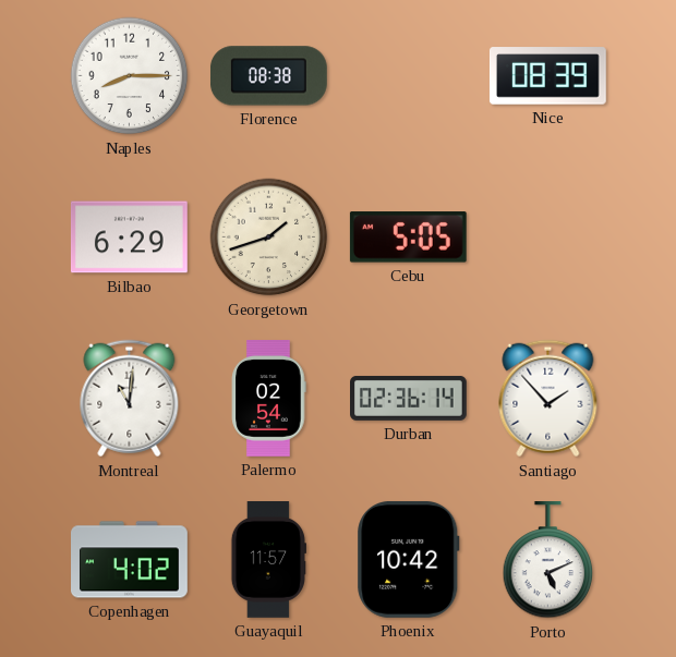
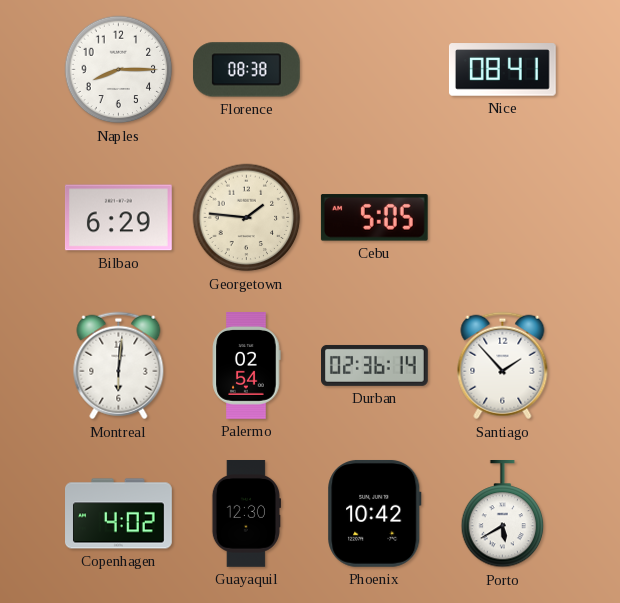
Nice: 08:39 -> 08:41 (502, 70)
Georgetown: 1:42 -> 1:46 (247, 218)
Montreal: 11:01 -> 6:01 (119, 366)
Guayaquil: 11:57 -> 12:30 (246, 514)
Porto: 5:11 -> 5:40 (503, 515)
